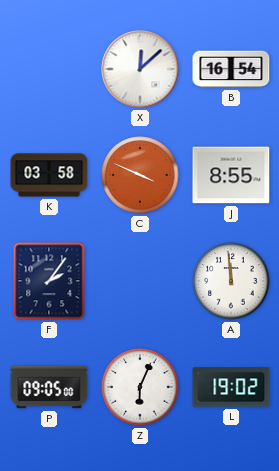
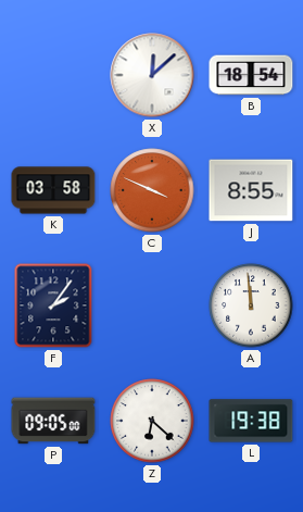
B: 16:54 -> 18:54 (251, 75)
Z: 6:04 -> 6:22 (152, 421)
L: 19:02 -> 19:38 (251, 421)
